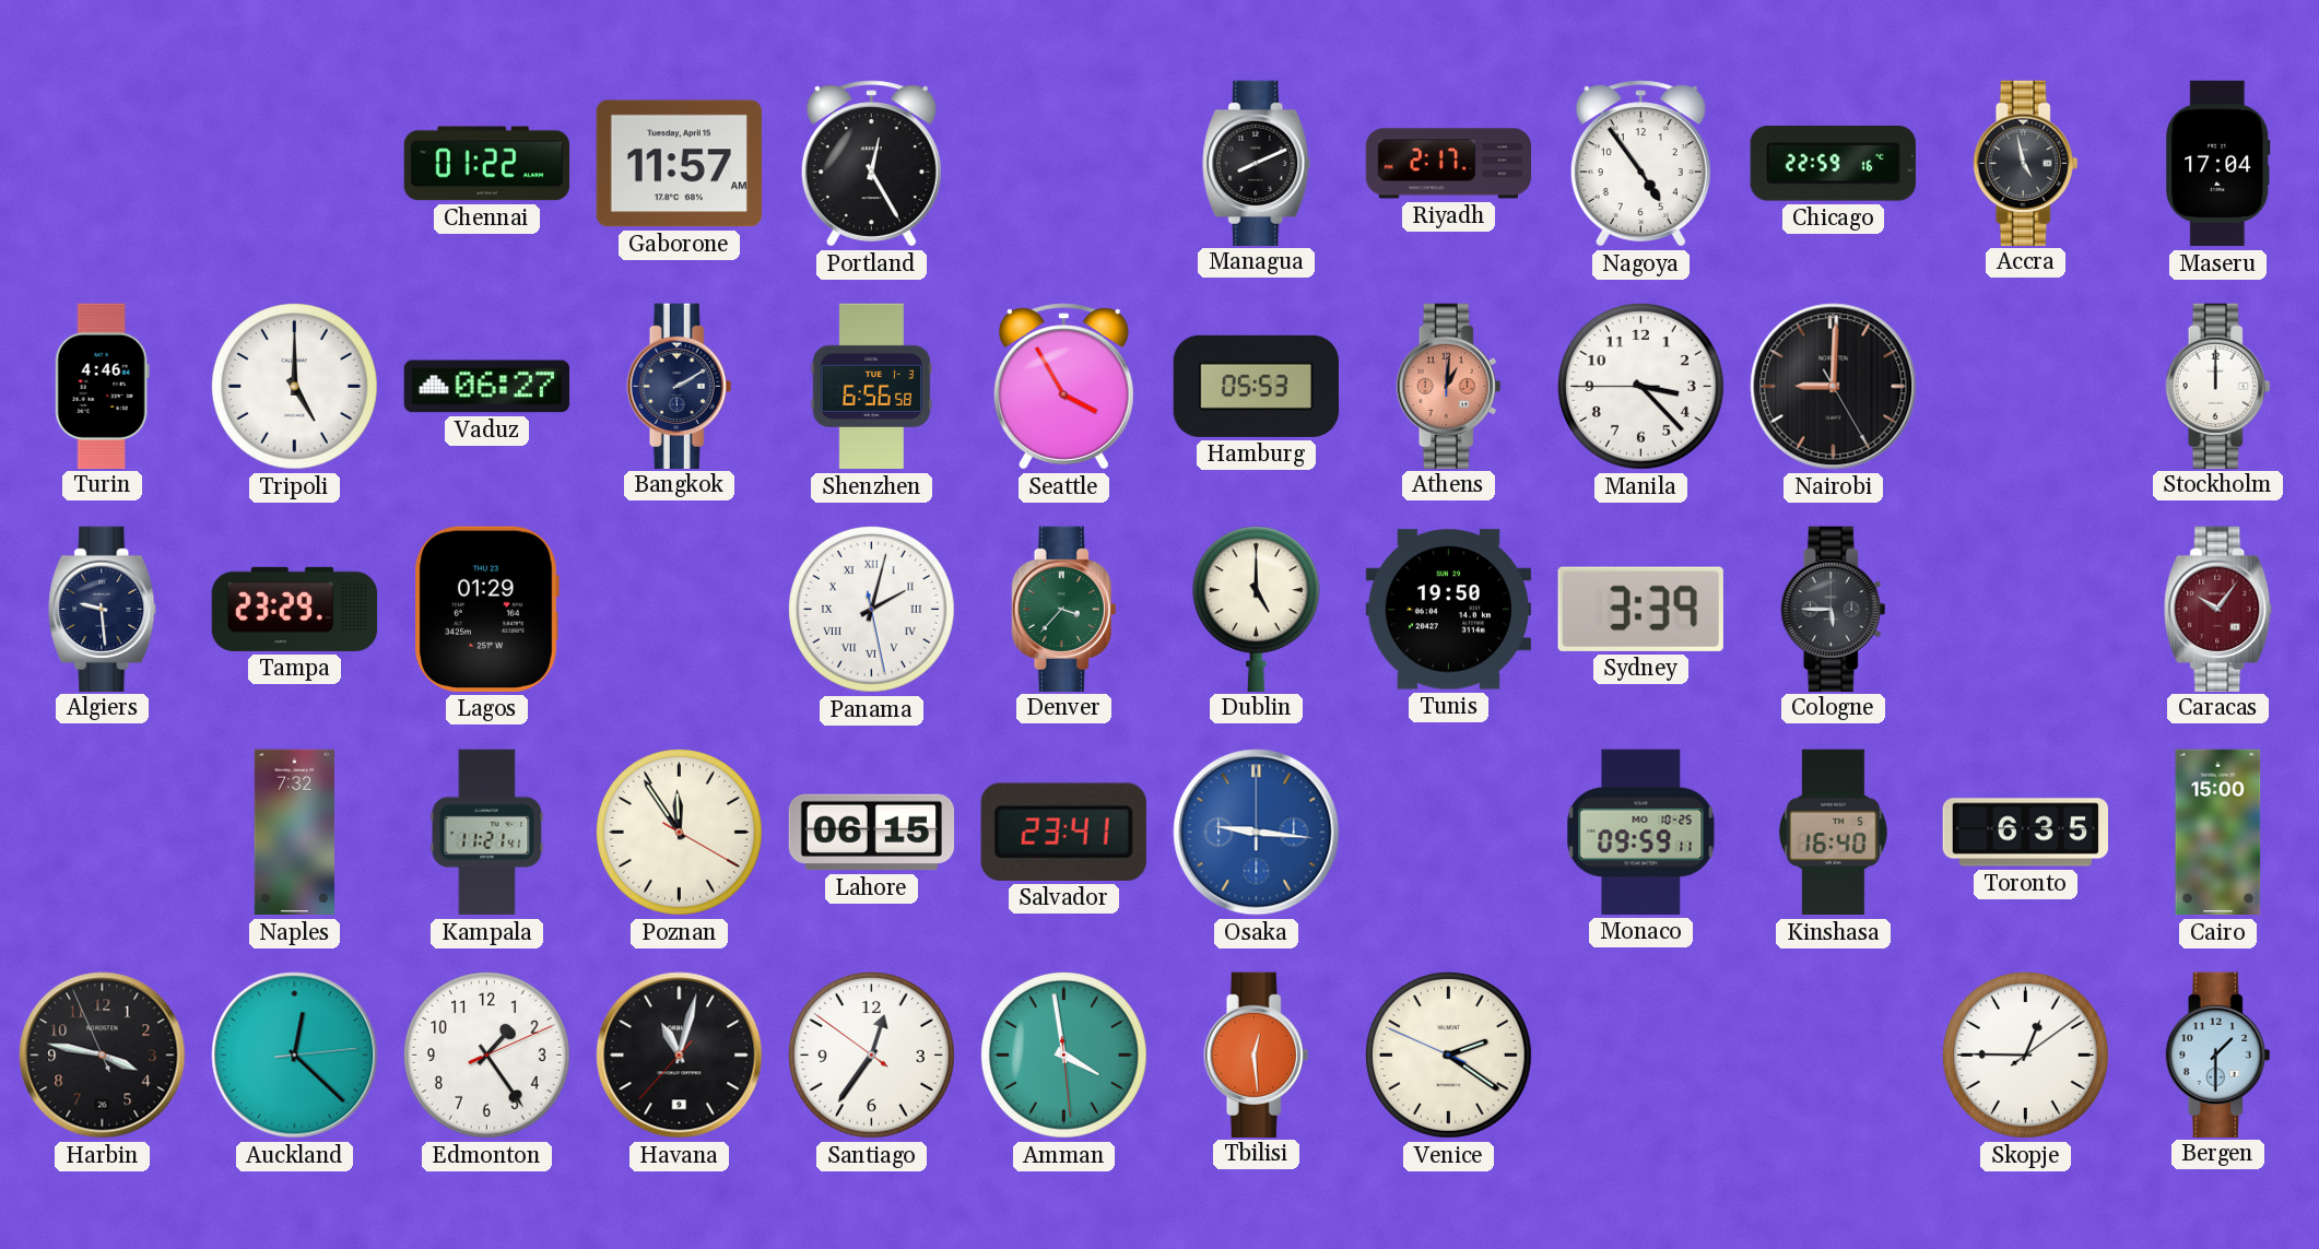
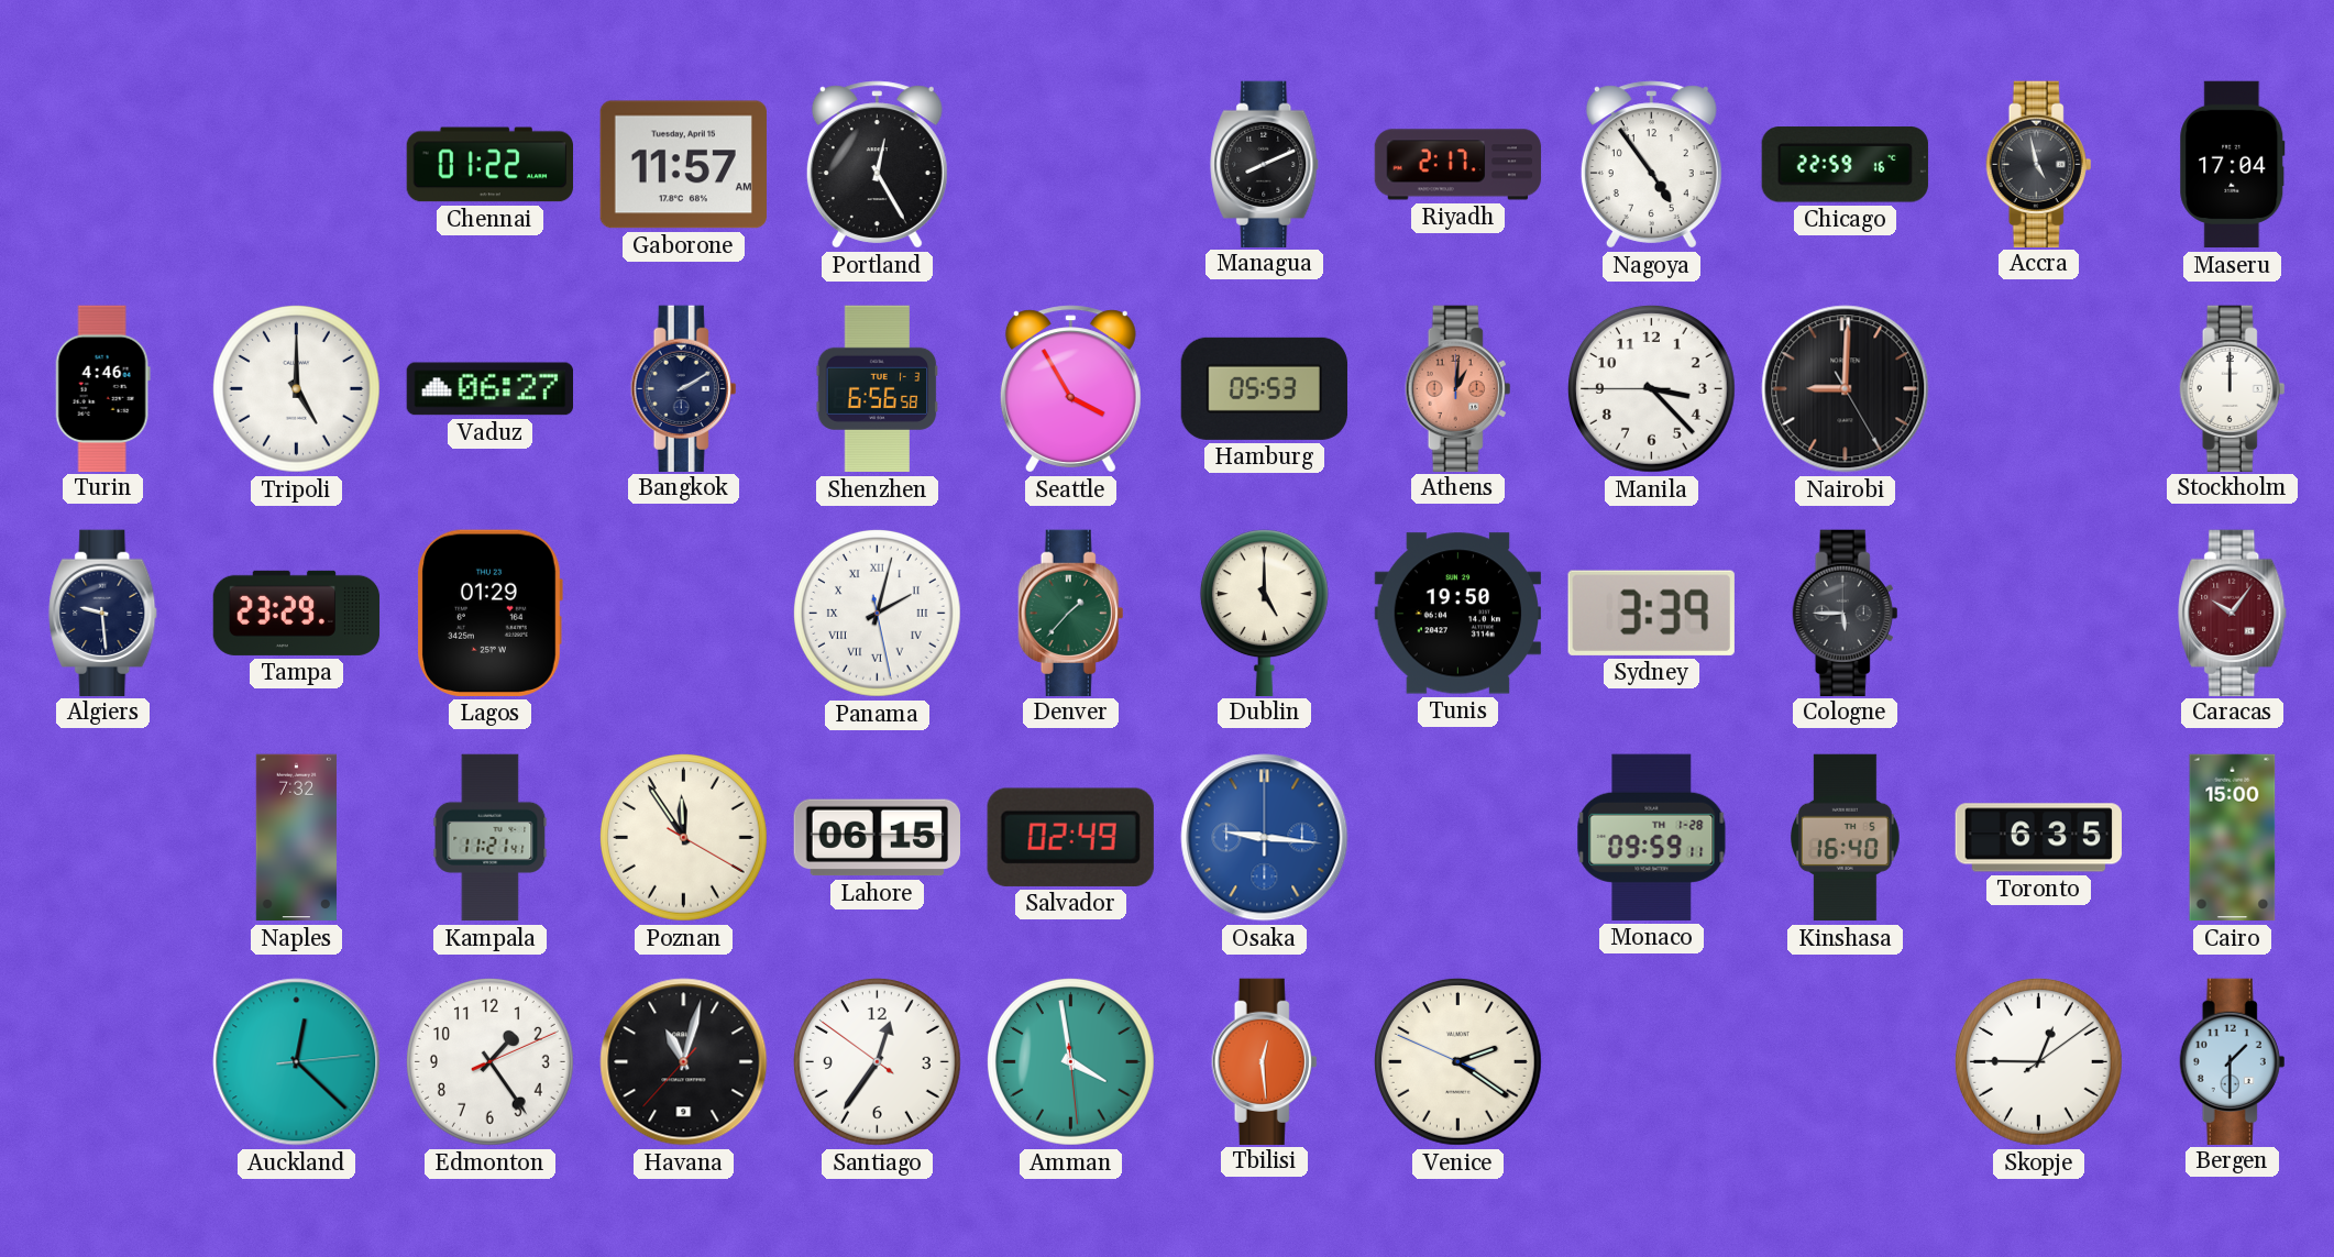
Denver: 3:37 -> 1:37 (1071, 613)
Salvador: 23:41 -> 02:49 (1070, 837)
Monaco date: MO 10-25 -> TH 1-28 (1652, 837)
Harbin: 3:46 -> none (103, 1056)
